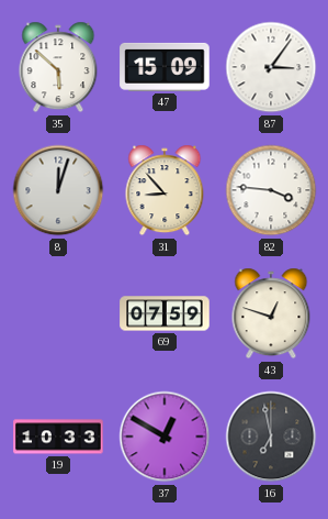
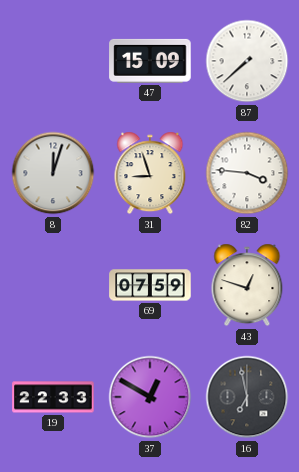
35: 5:52 -> none (58, 67)
87: 3:06 -> 7:38 (247, 61)
31: 8:53 -> 8:57 (150, 173)
19: 10:33 -> 22:33 (53, 397)
